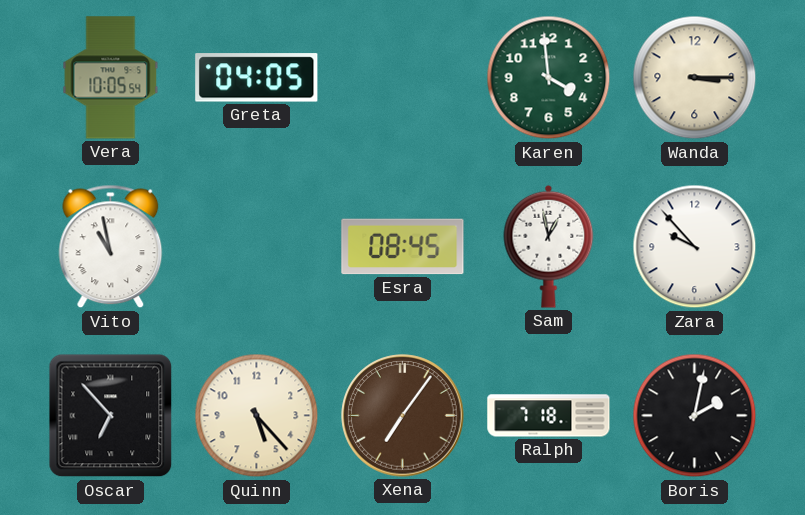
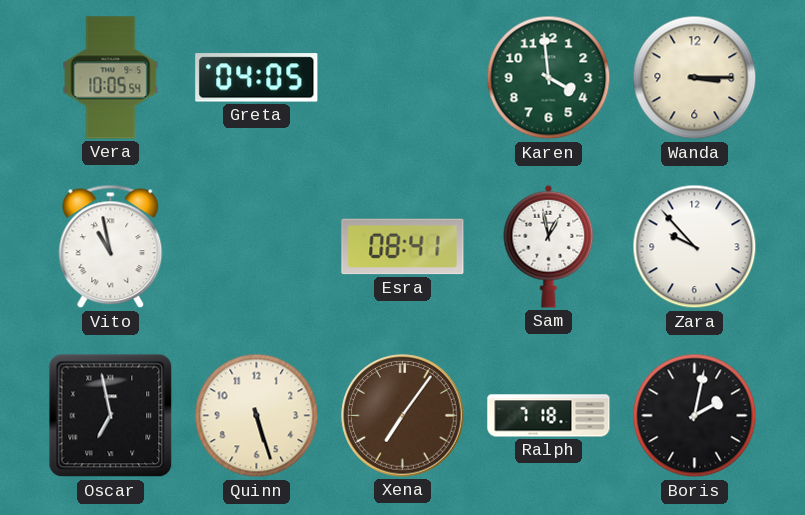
Esra: 08:45 -> 08:41 (403, 247)
Oscar: 6:53 -> 6:58 (111, 416)
Quinn: 5:23 -> 5:27 (257, 416)
